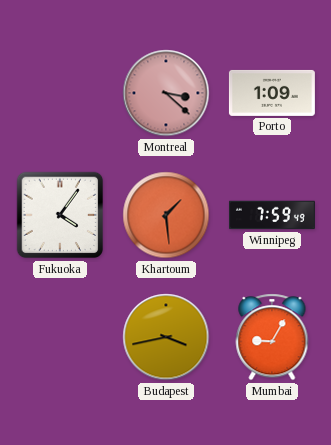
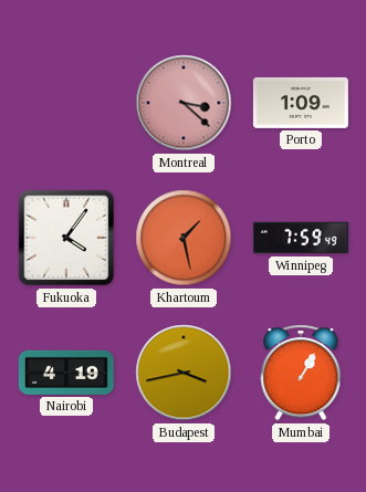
Khartoum: 1:29 -> 1:28 (184, 238)
Nairobi: none -> 4:19 (66, 373)
Mumbai: 9:05 -> 1:05 (301, 373)
